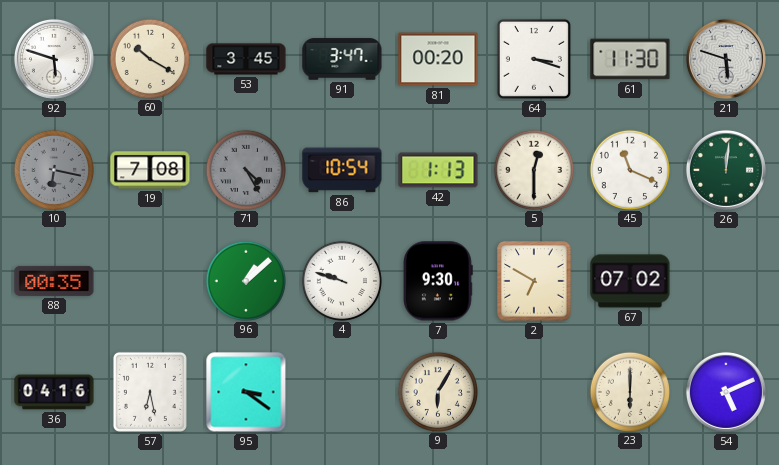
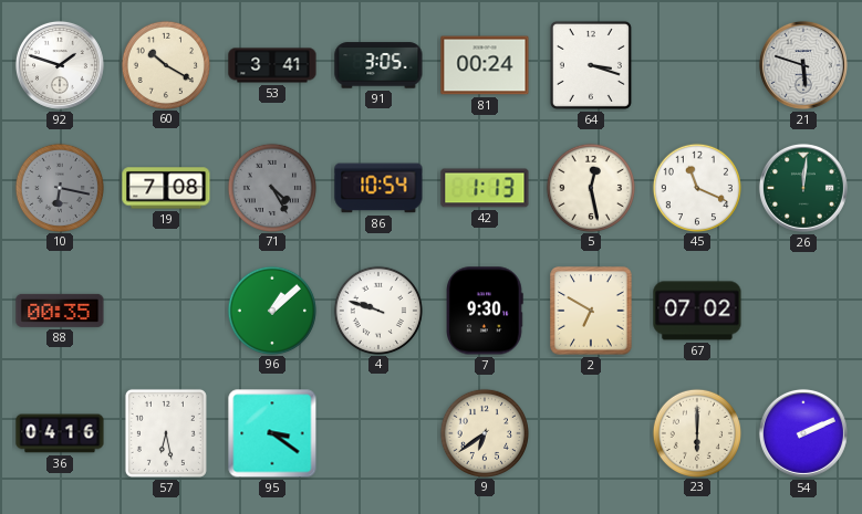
92: 5:48 -> 1:48 (60, 65)
53: 3:45 -> 3:41 (272, 65)
91: 3:47 -> 3:05 (378, 65)
81: 00:20 -> 00:24 (485, 65)
61: 11:30 -> none (630, 59)
5: 12:30 -> 12:28 (590, 187)
9: 6:05 -> 6:39 (484, 432)
54: 5:11 -> 2:11 (803, 433)
